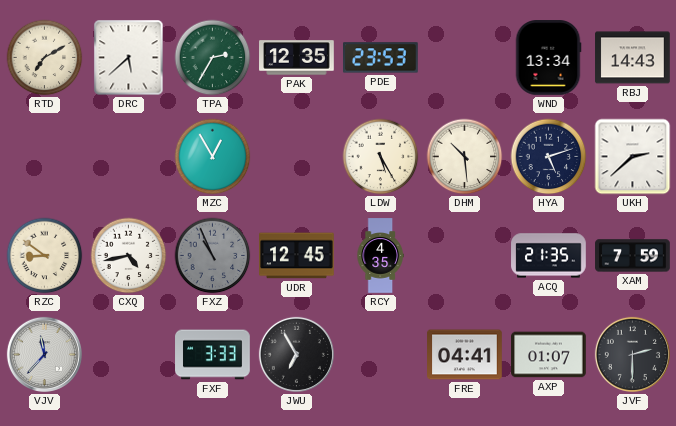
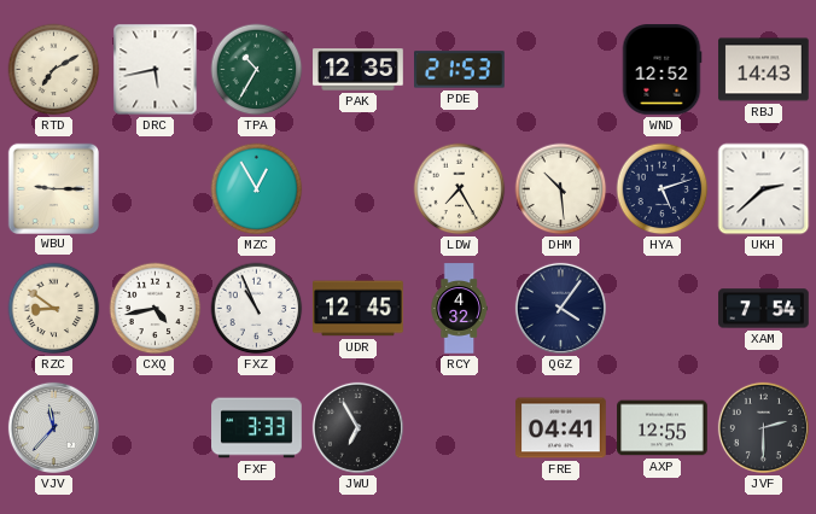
DRC: 5:38 -> 5:43 (156, 70)
TPA: 2:35 -> 10:35 (257, 70)
PDE: 23:53 -> 21:53 (460, 70)
WND: 13:34 -> 12:52 (661, 70)
WBU: none -> 9:15 (53, 188)
LDW: 5:25 -> 7:25 (460, 189)
FXZ dial: grey -> white (257, 309)
RCY: 4:35 -> 4:32 (459, 309)
QGZ: none -> 4:06 (560, 308)
ACQ: 21:35 -> none (549, 256)
XAM: 7:59 -> 7:54 (764, 309)
AXP: 01:07 -> 12:55 (663, 428)
